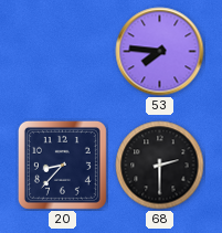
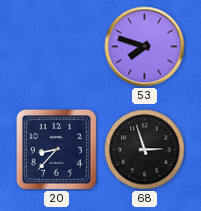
53: 7:46 -> 7:48 (145, 47)
68: 2:30 -> 2:57 (145, 150)
